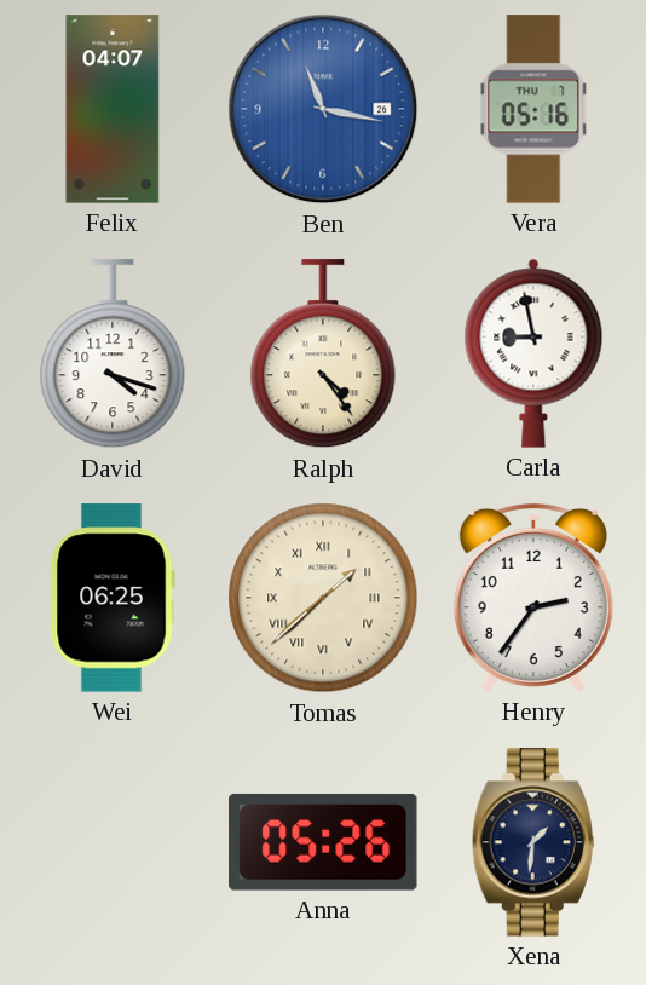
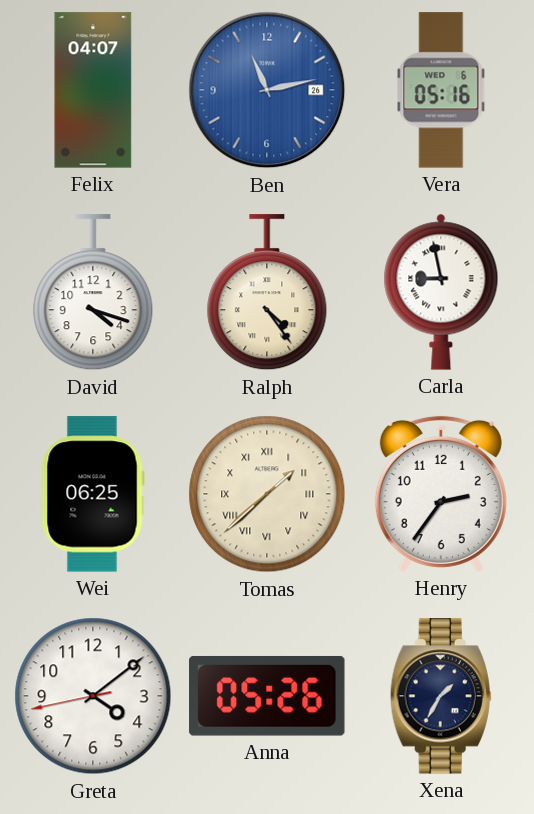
Ben: 11:17 -> 11:13 (267, 90)
Vera date: THU 7 -> WED 6 (441, 90)
Greta: none -> 4:08 (93, 696)
Xena: 1:31 -> 1:35 (441, 696)
